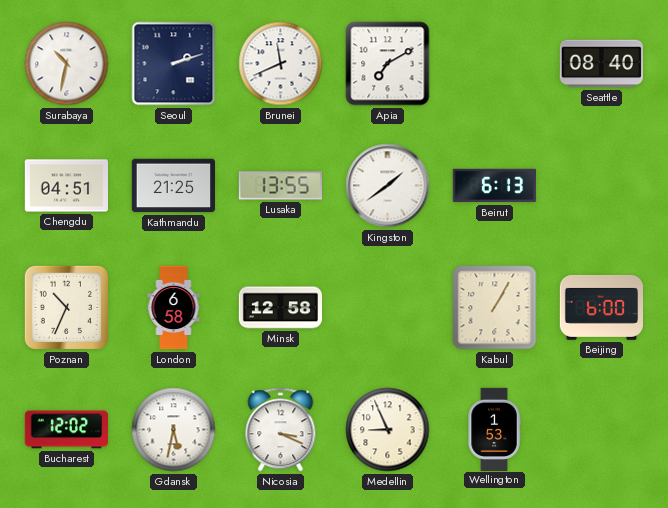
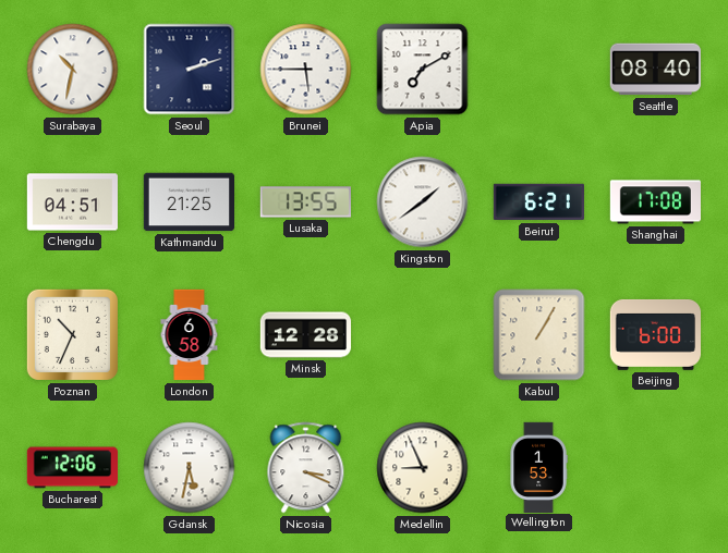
Brunei: 11:41 -> 5:45 (306, 70)
Beirut: 6:13 -> 6:21 (538, 202)
Shanghai: none -> 17:08 (655, 202)
Minsk: 12:58 -> 12:28 (306, 335)
Bucharest: 12:02 -> 12:06 (72, 468)
